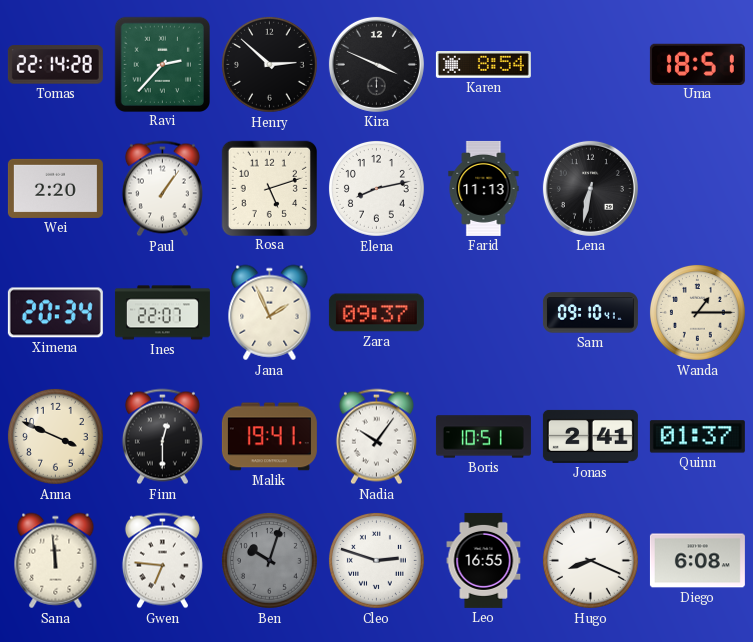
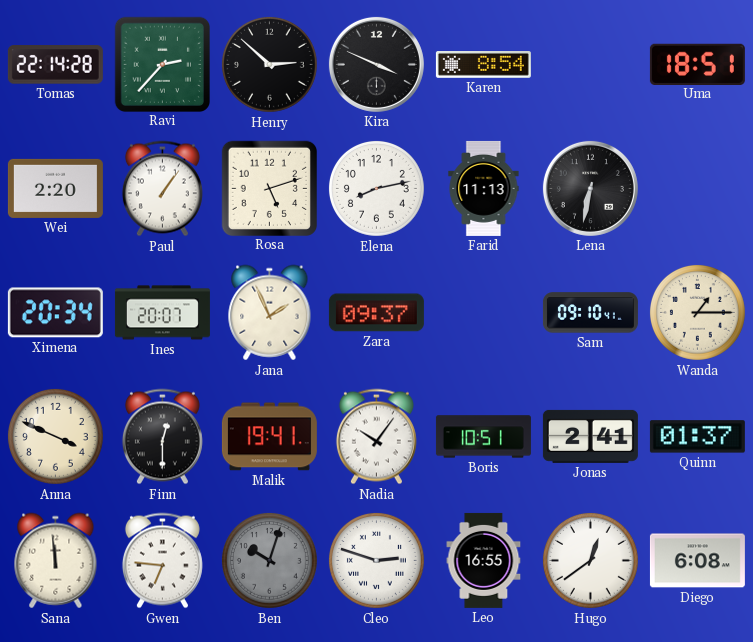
Ines: 22:07 -> 20:07 (162, 313)
Hugo: 8:19 -> 12:39 (590, 560)
